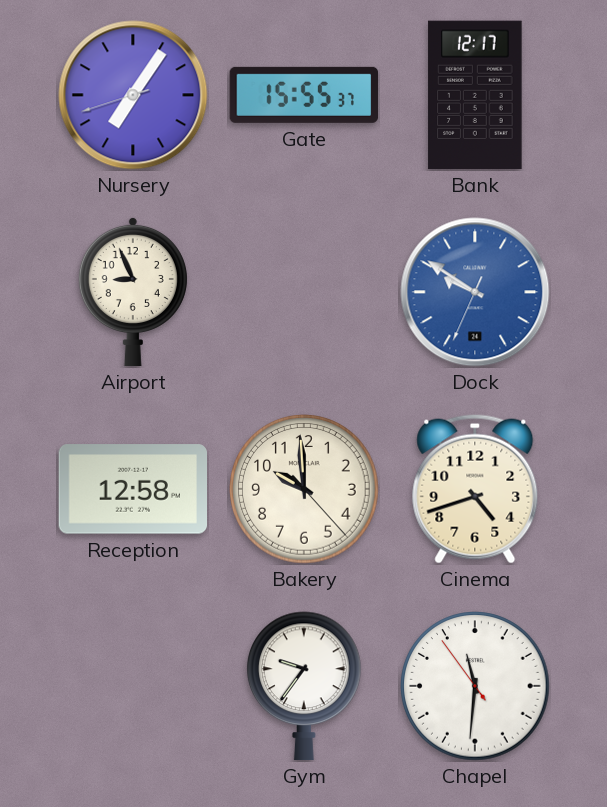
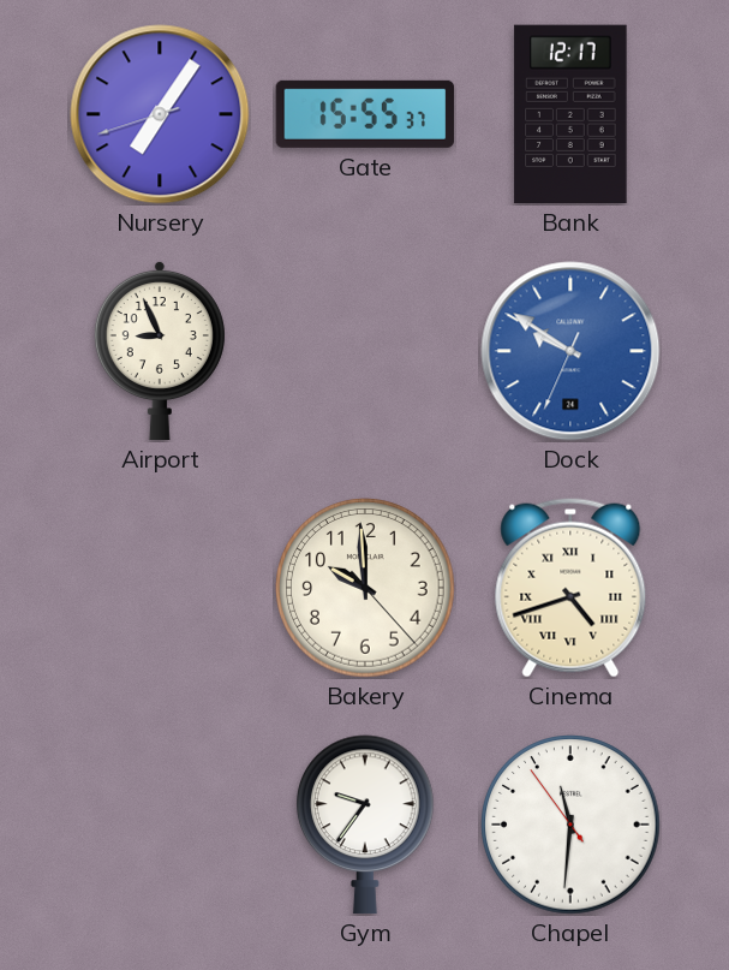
Reception: 12:58 -> none (133, 489)
Cinema numerals: Arabic -> Roman (570, 588)
